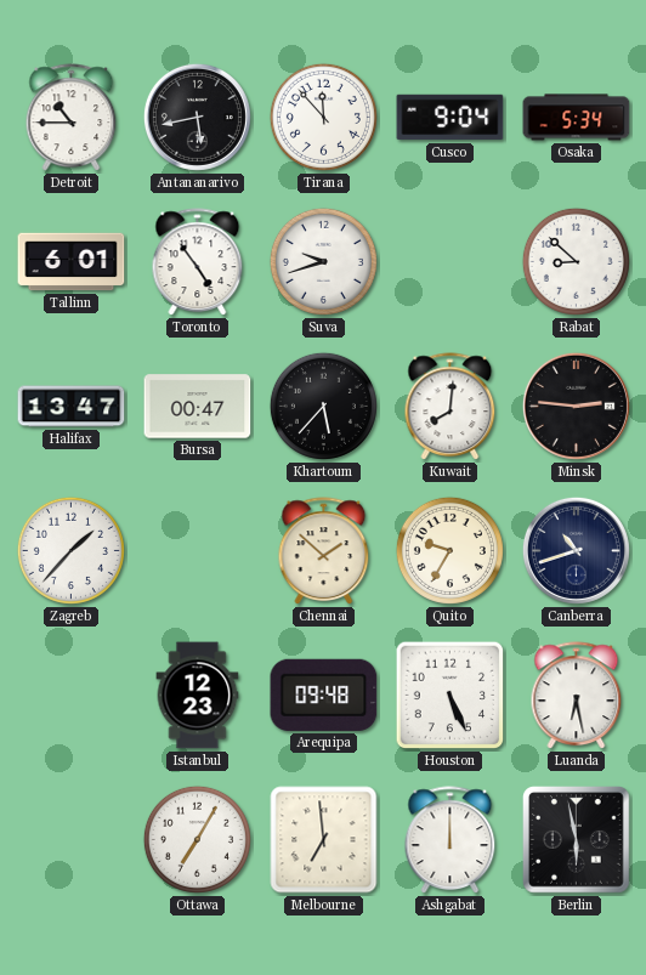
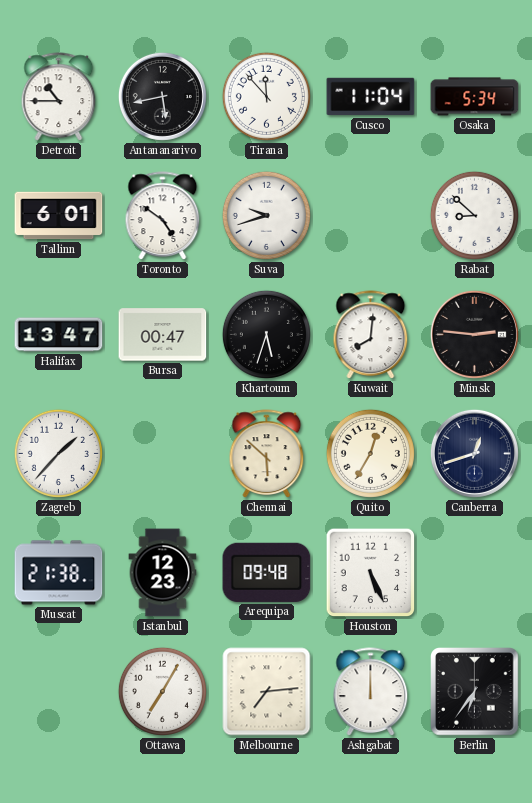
Cusco: 9:04 -> 11:04 (371, 97)
Toronto: 4:54 -> 4:51 (163, 216)
Khartoum: 5:37 -> 5:33 (266, 334)
Chennai: 1:52 -> 5:52 (267, 454)
Quito: 9:35 -> 12:35 (370, 453)
Canberra: 10:42 -> 12:42 (474, 453)
Muscat: none -> 21:38 (59, 573)
Luanda: 6:28 -> none (577, 696)
Melbourne: 6:59 -> 7:14 (267, 692)
Berlin: 5:58 -> 6:36 (475, 692)
